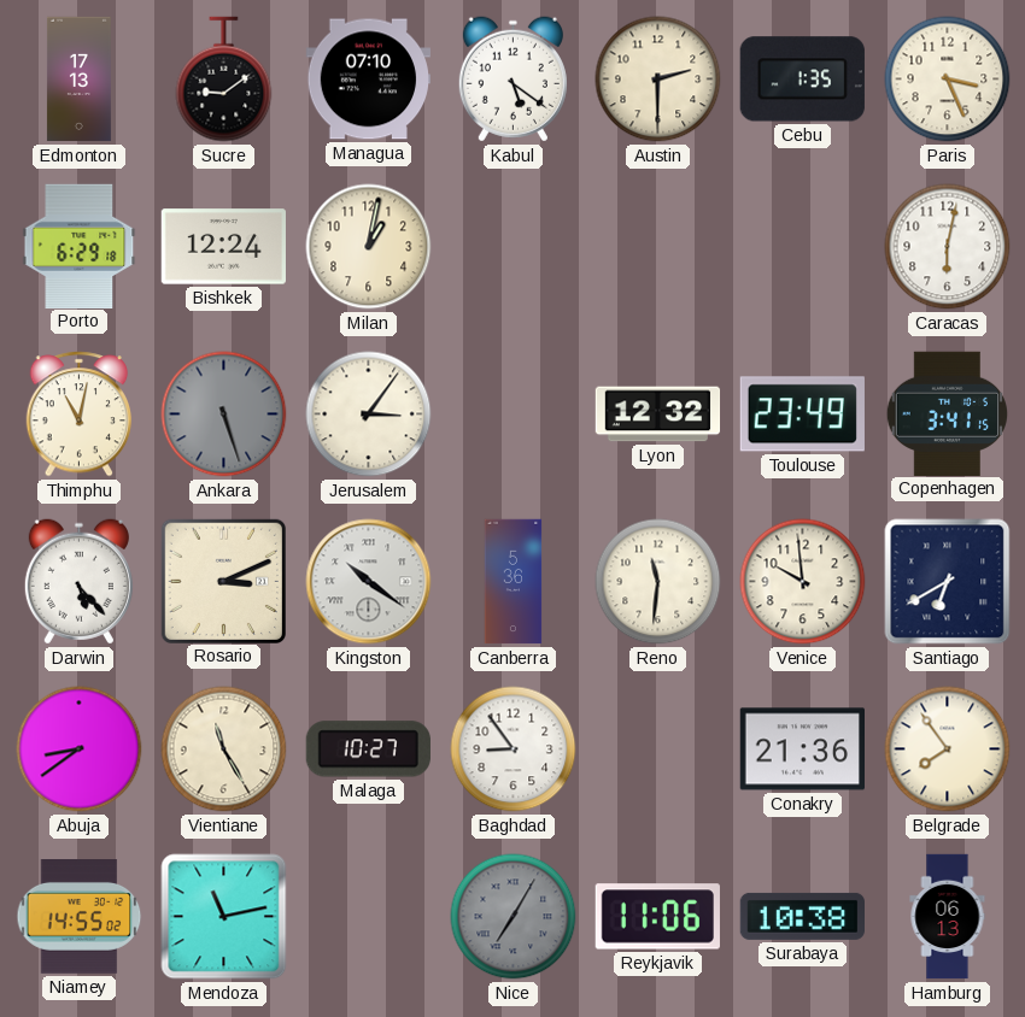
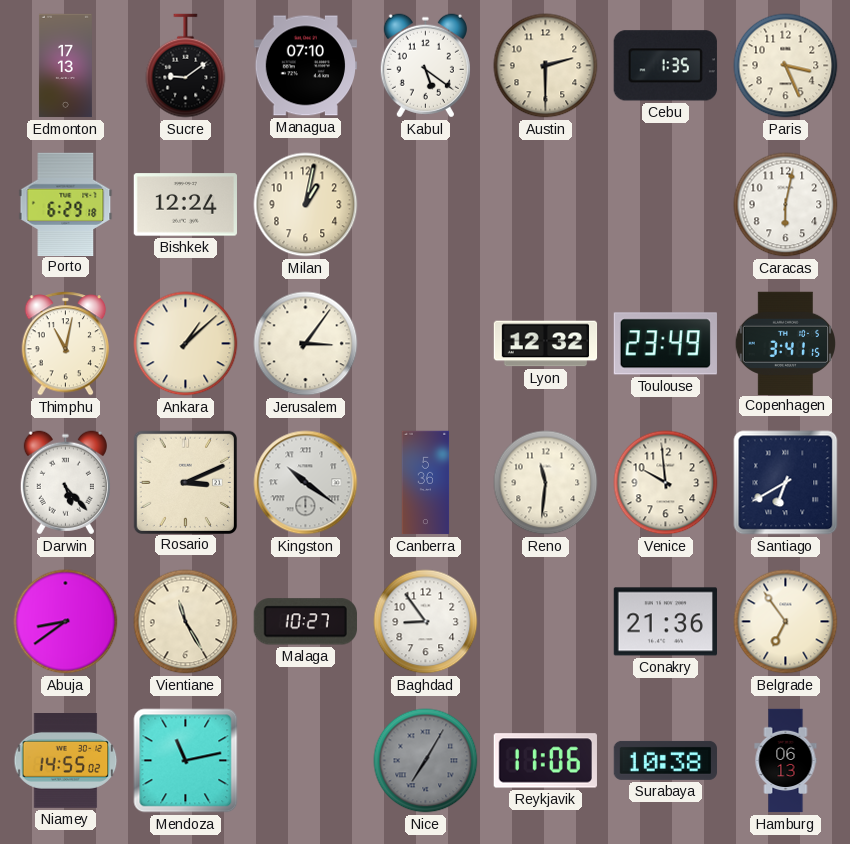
Ankara: 5:27 -> 1:08 (186, 344)
Ankara dial: grey -> cream (186, 344)
Belgrade: 7:54 -> 6:54 (786, 622)
